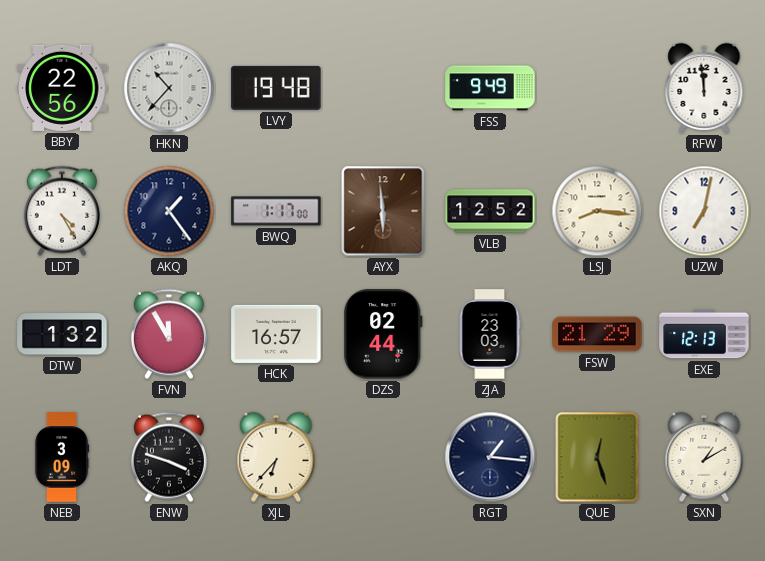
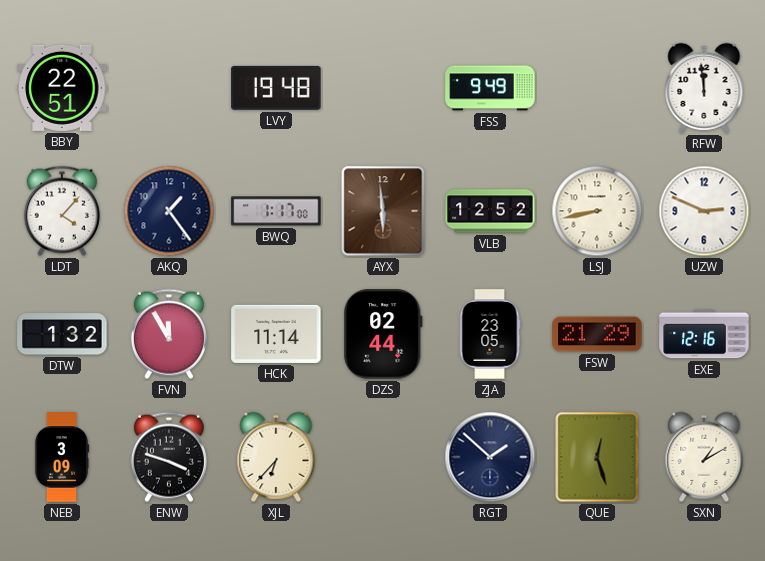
BBY: 22:56 -> 22:51 (62, 88)
HKN: 10:37 -> none (169, 88)
LDT: 4:25 -> 4:07 (62, 211)
LSJ: 8:16 -> 8:43 (597, 211)
UZW: 7:02 -> 2:49 (704, 211)
HCK: 16:57 -> 11:14 (276, 334)
ZJA: 23:03 -> 23:05 (490, 334)
EXE: 12:13 -> 12:16 (704, 334)
RGT: 1:16 -> 1:52 (490, 457)
